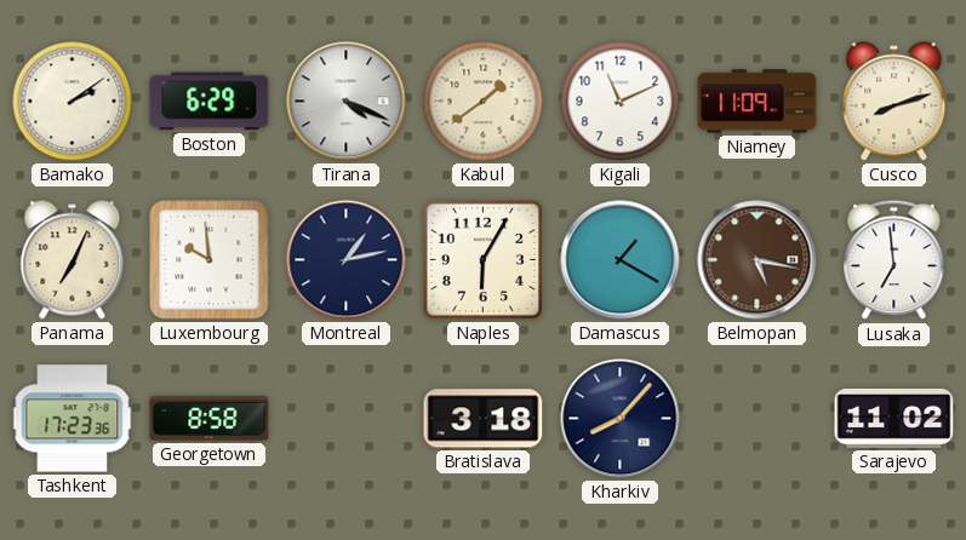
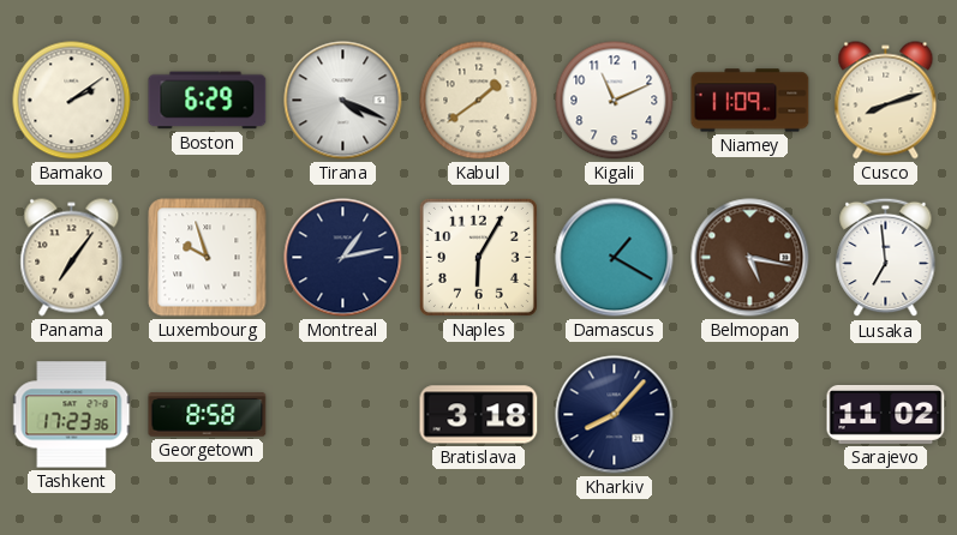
Panama: 7:04 -> 7:06 (72, 258)
Luxembourg: 9:59 -> 9:57 (208, 258)
